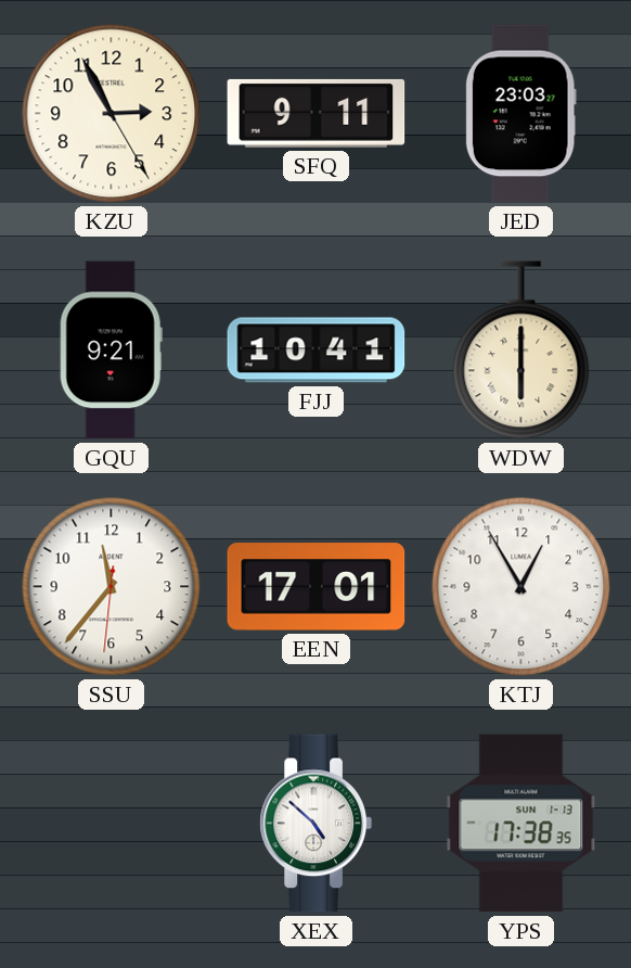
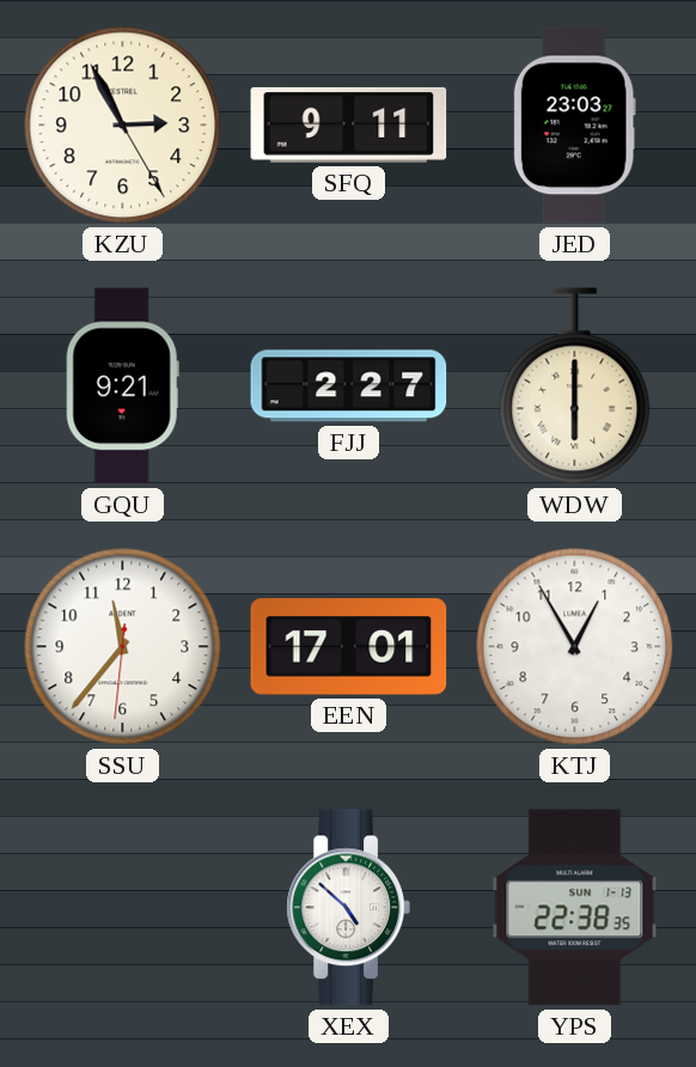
FJJ: 10:41 -> 2:27 (349, 386)
YPS: 17:38 -> 22:38 (575, 908)
